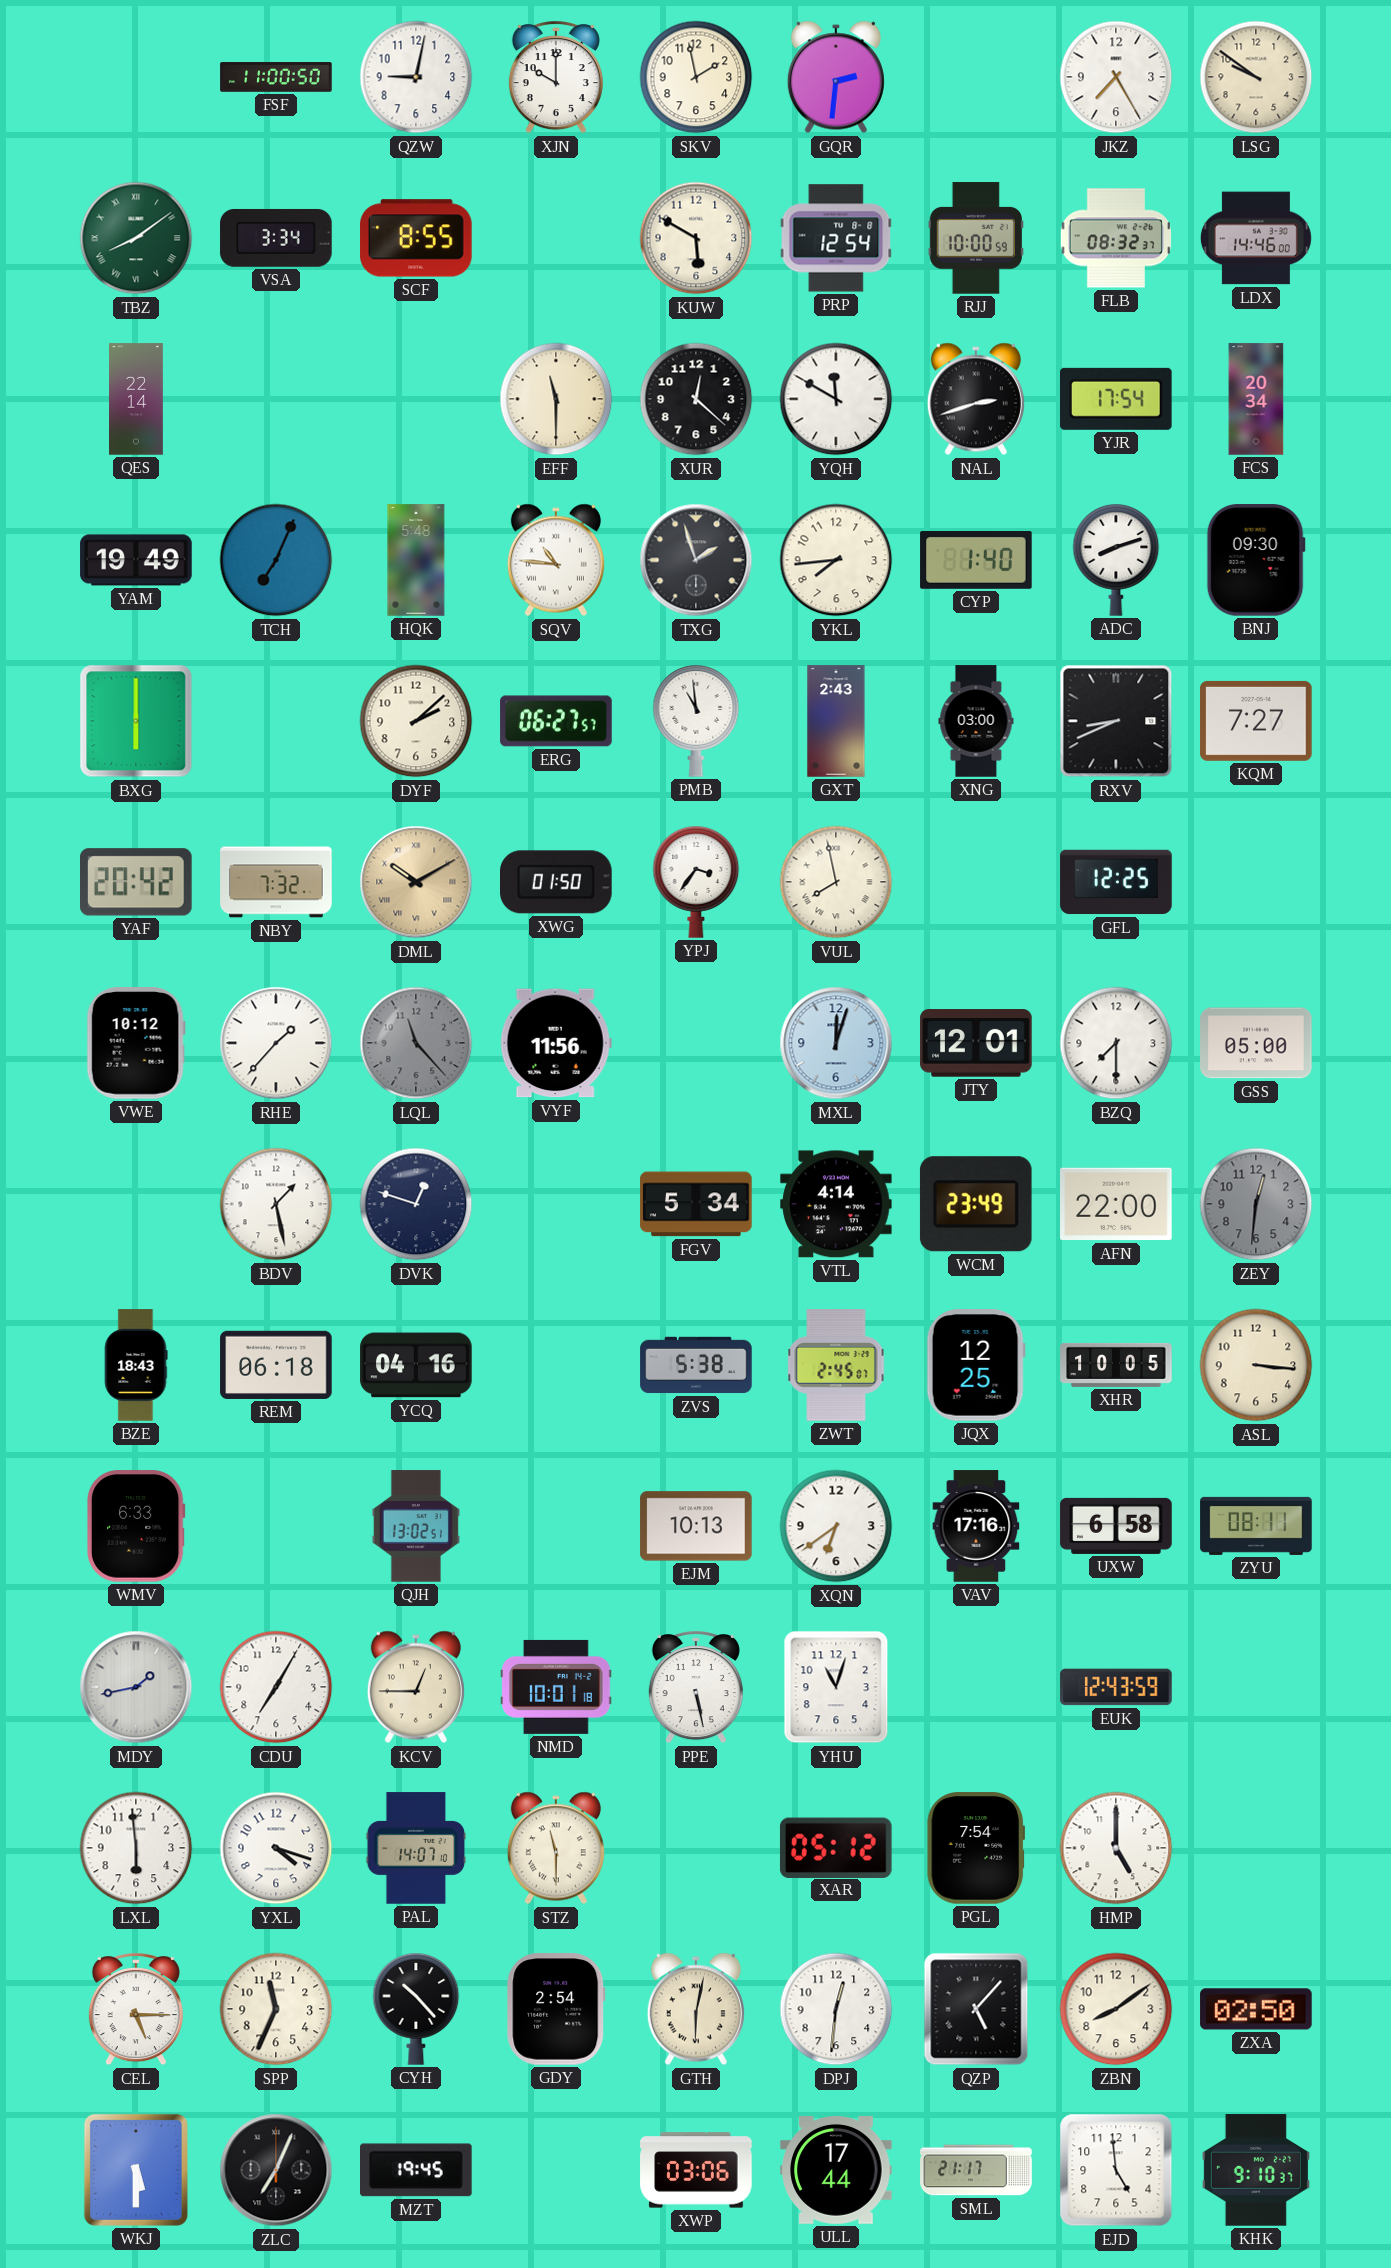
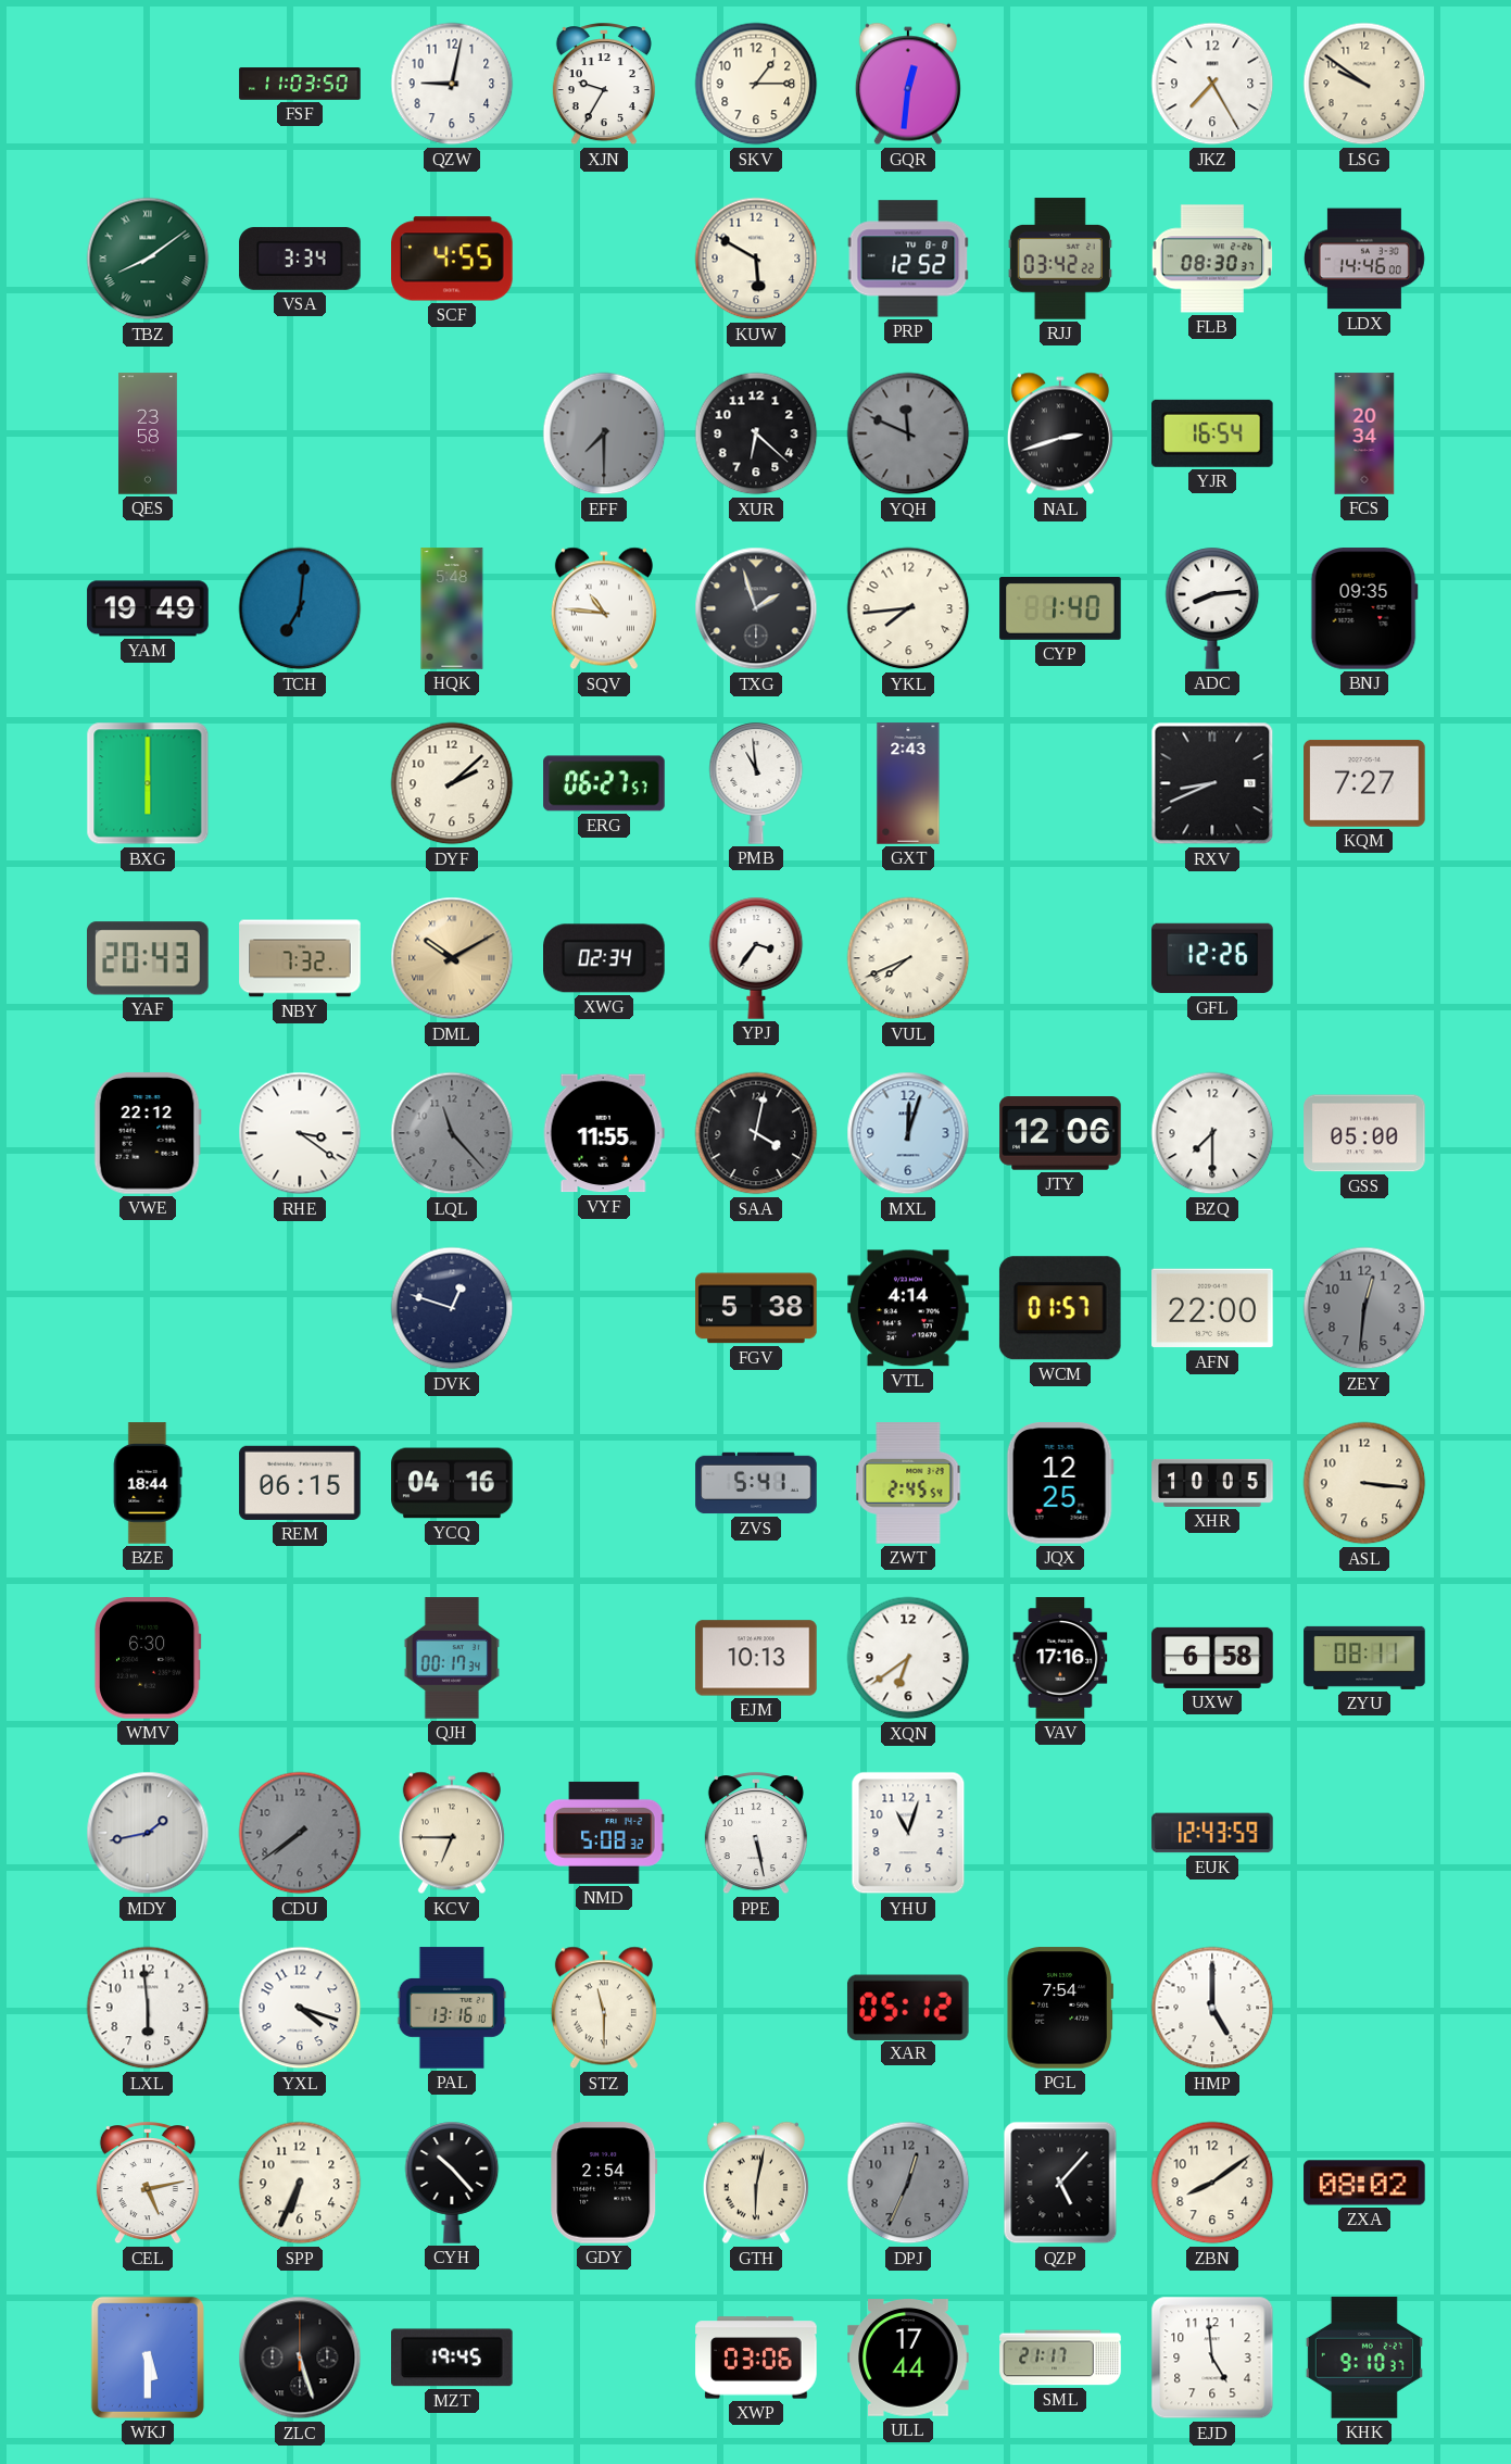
FSF: 11:00 -> 11:03 (300, 84)
XJN: 10:00 -> 9:35 (604, 85)
SKV: 1:58 -> 1:15 (756, 84)
GQR: 2:31 -> 12:31 (908, 84)
SCF: 8:55 -> 4:55 (452, 259)
PRP: 12:54 -> 12:52 (908, 259)
RJJ: 10:00 -> 03:42 (1060, 259)
FLB: 08:32 -> 08:30 (1211, 259)
QES: 22:14 -> 23:58 (149, 433)
EFF: 11:30 -> 7:30 (604, 433)
EFF dial: cream -> grey (604, 433)
XUR: 12:22 -> 6:22 (756, 433)
YQH: 11:50 -> 11:49 (908, 433)
YQH dial: white -> grey (908, 433)
YJR: 17:54 -> 16:54 (1213, 433)
TCH: 7:04 -> 7:01 (300, 608)
ADC: 8:12 -> 8:14 (1212, 608)
BNJ: 09:30 -> 09:35 (1364, 608)
XNG: 03:00 -> none (976, 721)
YAF: 20:42 -> 20:43 (149, 958)
XWG: 01:50 -> 02:34 (605, 958)
VUL: 7:58 -> 7:41 (908, 958)
GFL: 12:25 -> 12:26 (1212, 958)
VWE: 10:12 -> 22:12 (148, 1133)
RHE: 1:37 -> 3:21 (300, 1133)
VYF: 11:56 -> 11:55 (604, 1133)
SAA: none -> 4:02 (756, 1133)
JTY: 12:01 -> 12:06 (1060, 1133)
BDV: 1:28 -> none (276, 1204)
FGV: 5:34 -> 5:38 (756, 1308)
WCM: 23:49 -> 01:57 (1060, 1308)
BZE: 18:43 -> 18:44 (148, 1483)
REM: 06:18 -> 06:15 (300, 1483)
ZVS: 5:38 -> 5:41 (756, 1483)
ZWT: 2:45:07 -> 2:45:54 (908, 1483)
WMV: 6:33 -> 6:30 (148, 1658)
QJH: 13:02 -> 00:17 (452, 1658)
CDU: 7:05 -> 7:39 (300, 1833)
CDU dial: white -> grey (300, 1833)
KCV: 12:45 -> 6:45 (452, 1833)
NMD: 10:01 -> 5:08 (604, 1833)
PAL: 14:07 -> 13:16 (452, 2008)
CEL: 5:15 -> 5:13 (148, 2184)
SPP: 11:34 -> 6:34 (300, 2183)
DPJ: 12:31 -> 12:34 (908, 2183)
DPJ dial: white -> grey (908, 2183)
ZXA: 02:50 -> 08:02 (1364, 2183)
ZLC: 7:04 -> 5:27 (300, 2358)
